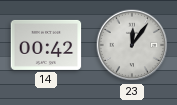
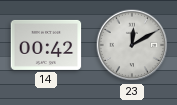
23: 12:06 -> 12:10 (132, 45)
